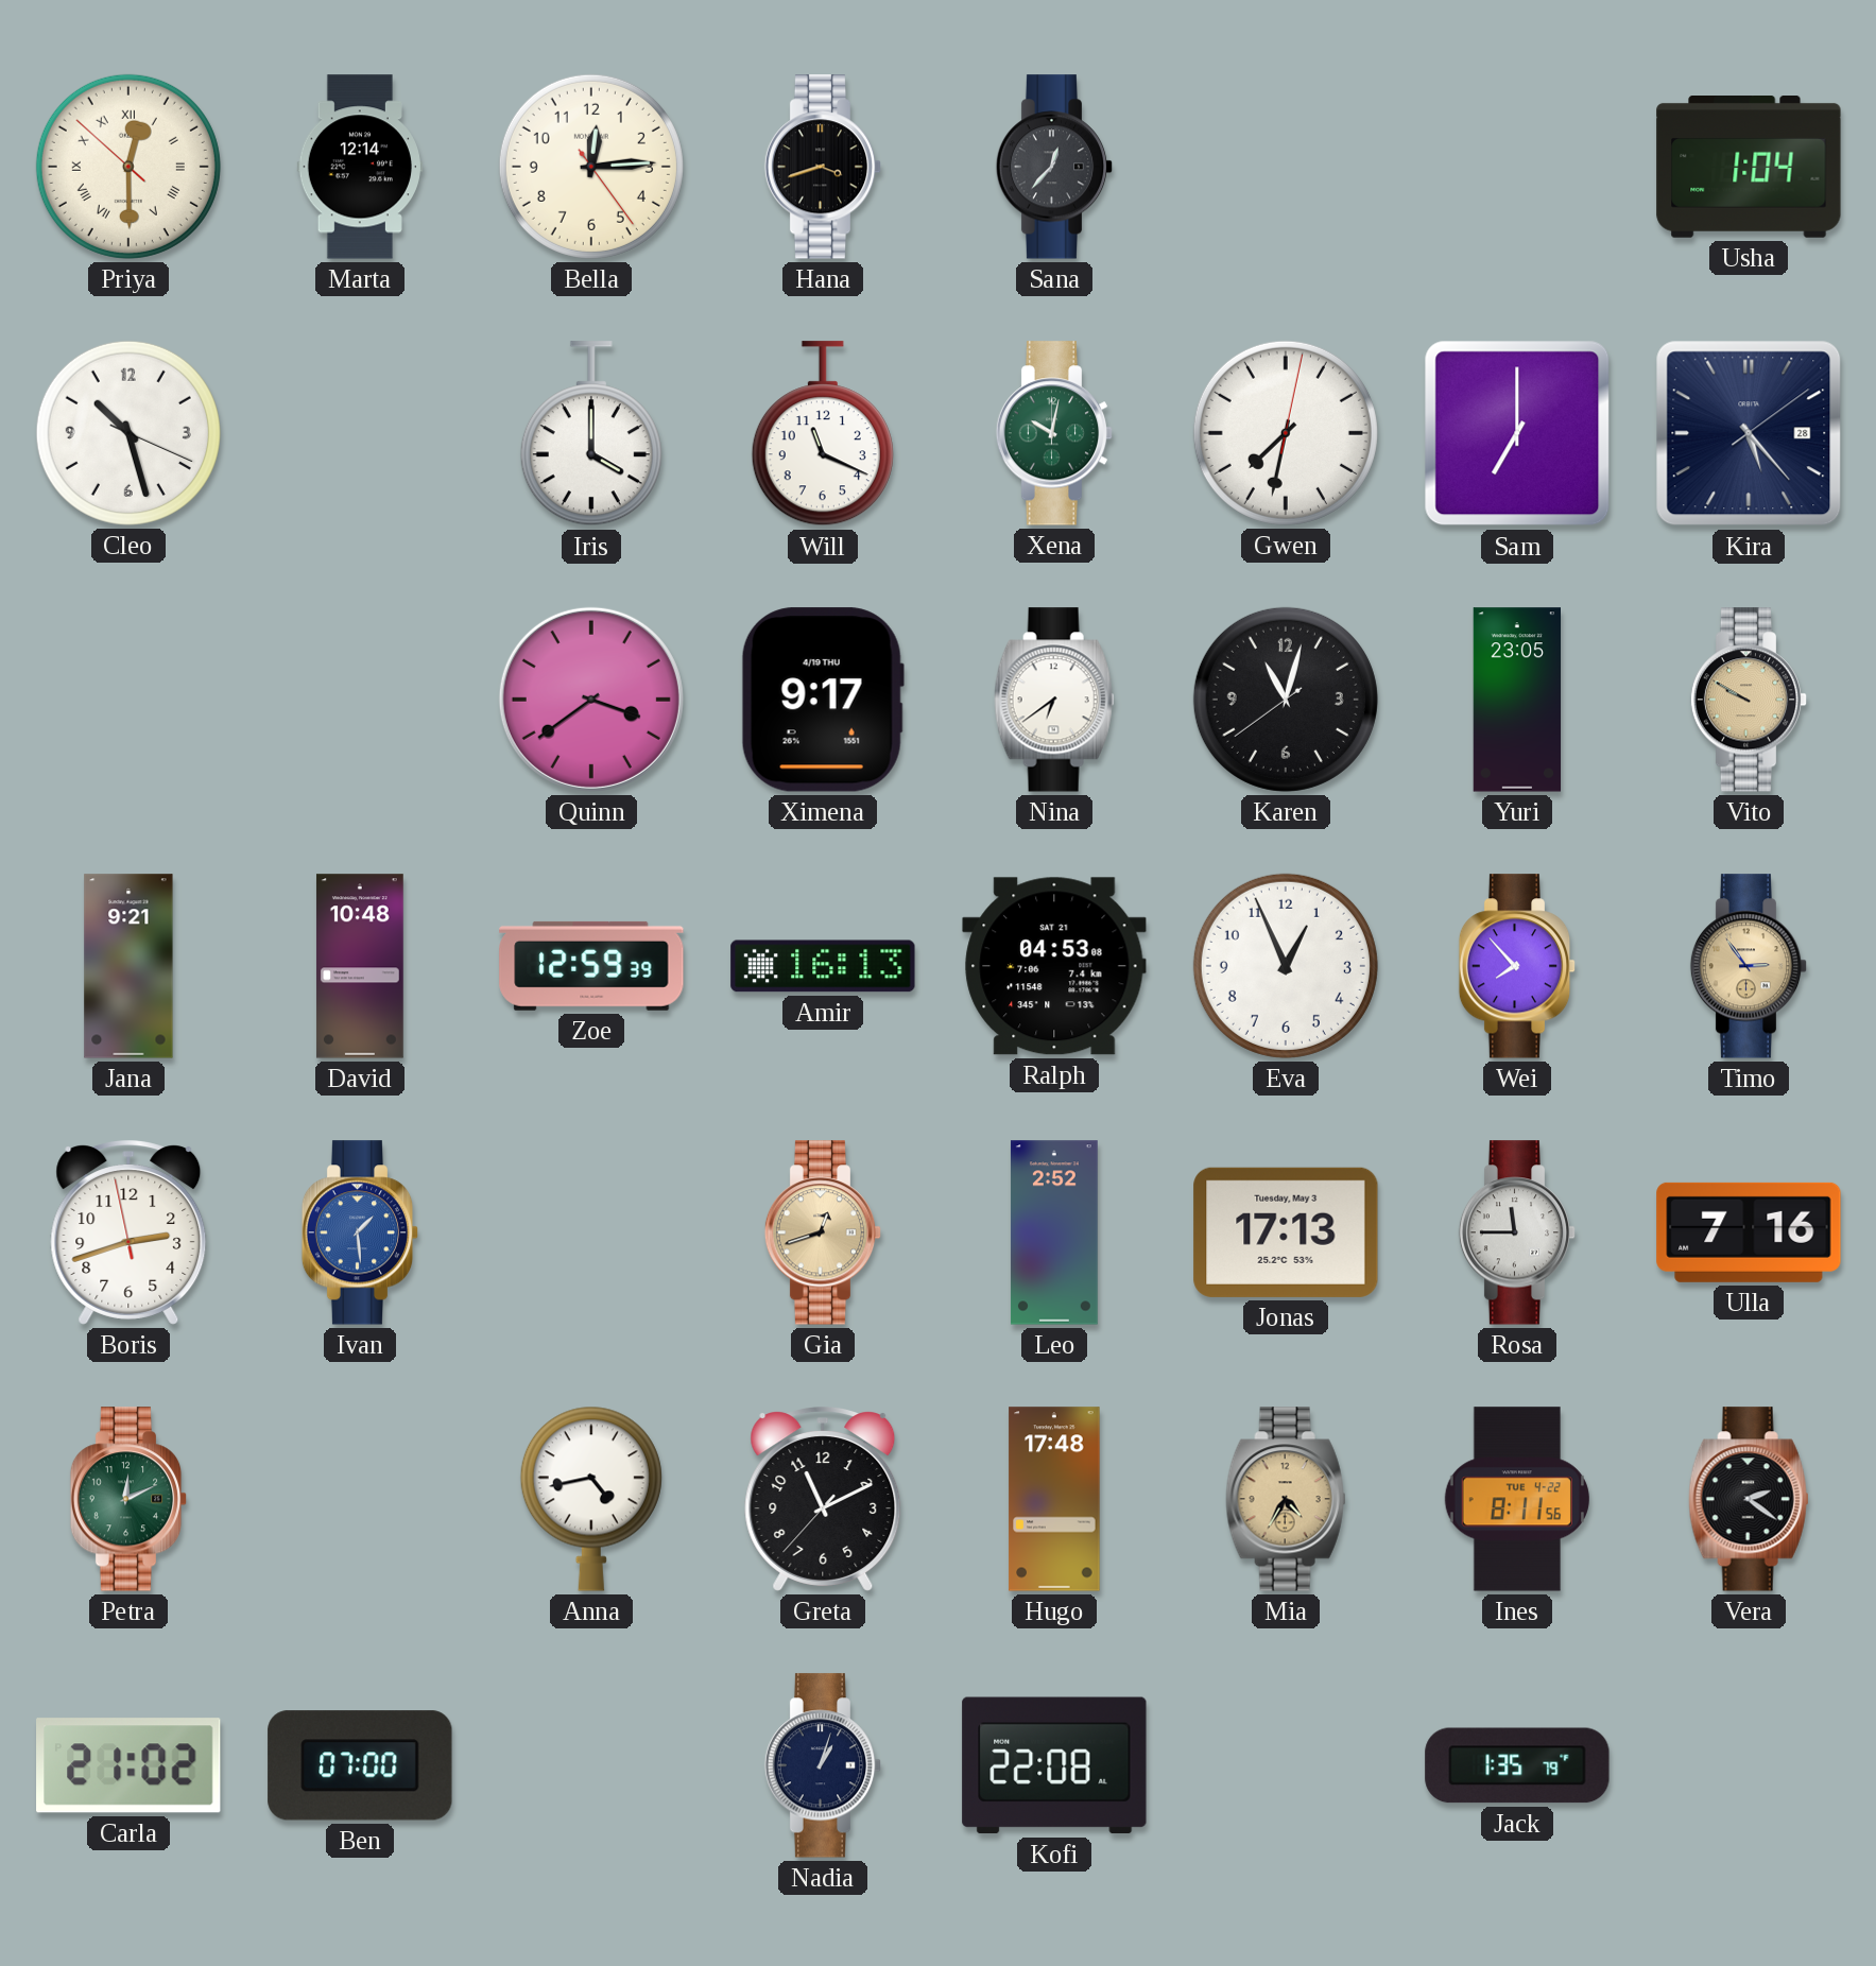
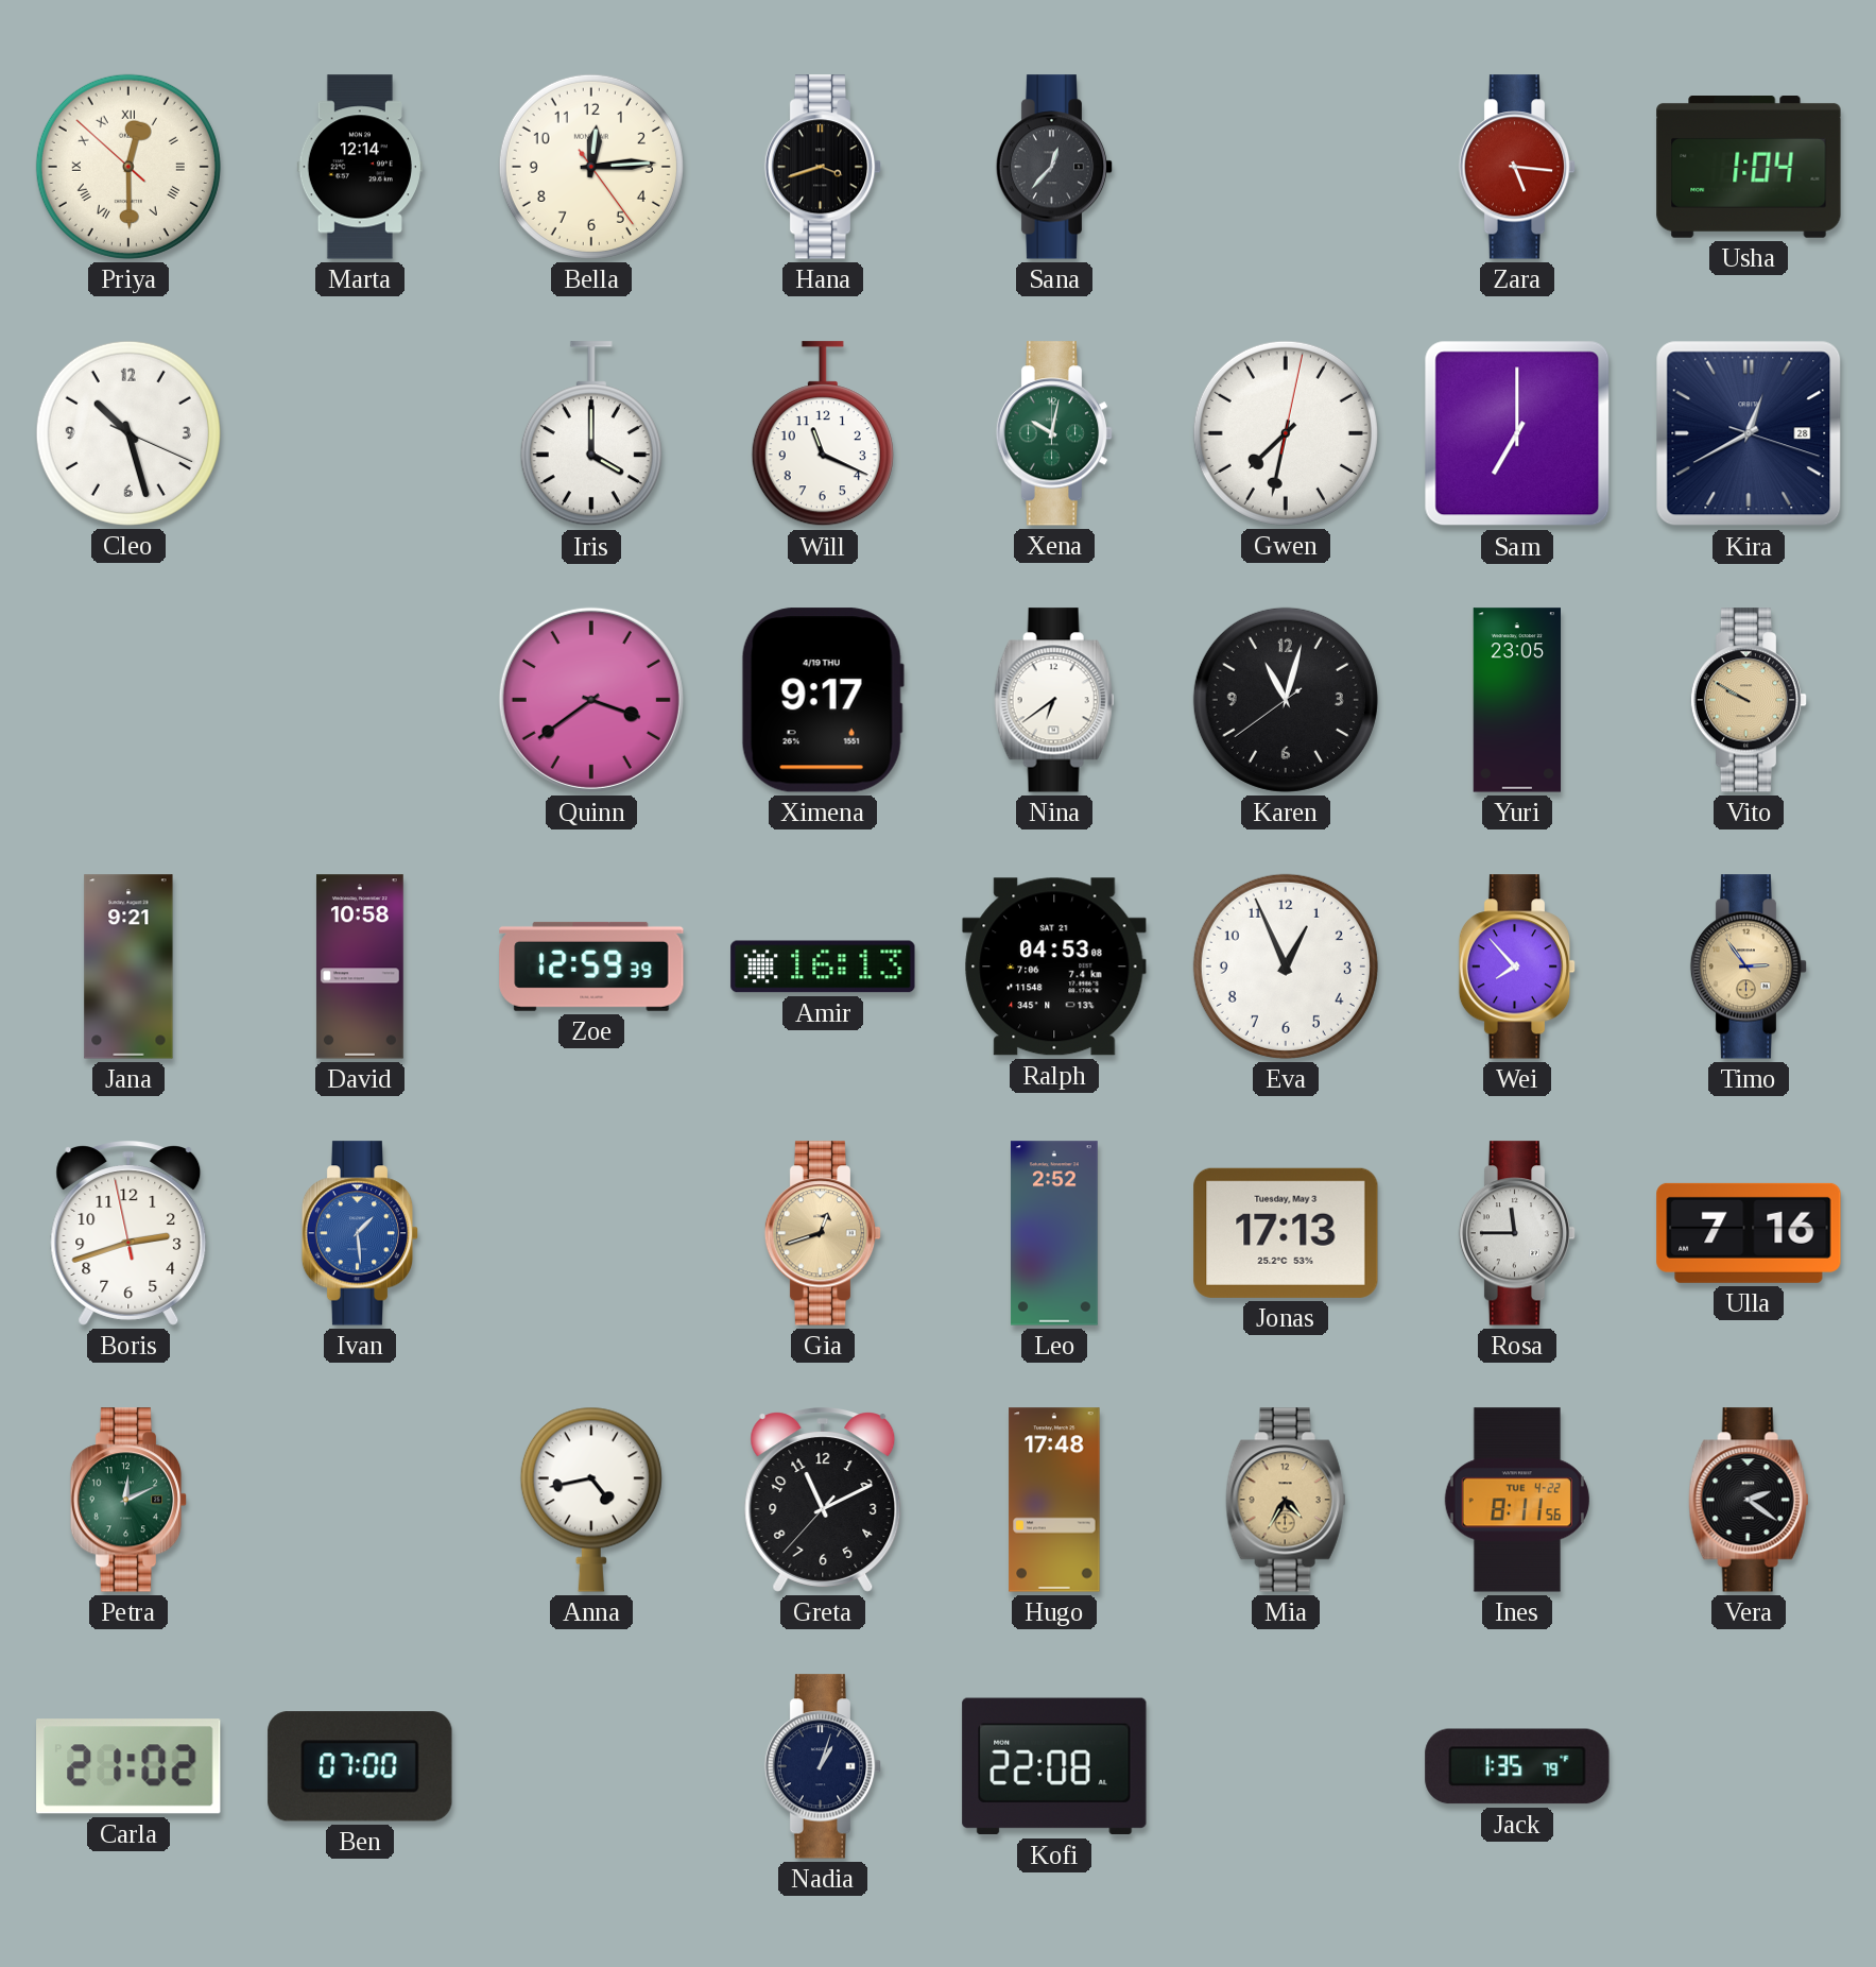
Zara: none -> 5:16 (1517, 167)
Kira: 5:23 -> 12:40 (1749, 433)
David: 10:48 -> 10:58 (360, 967)
